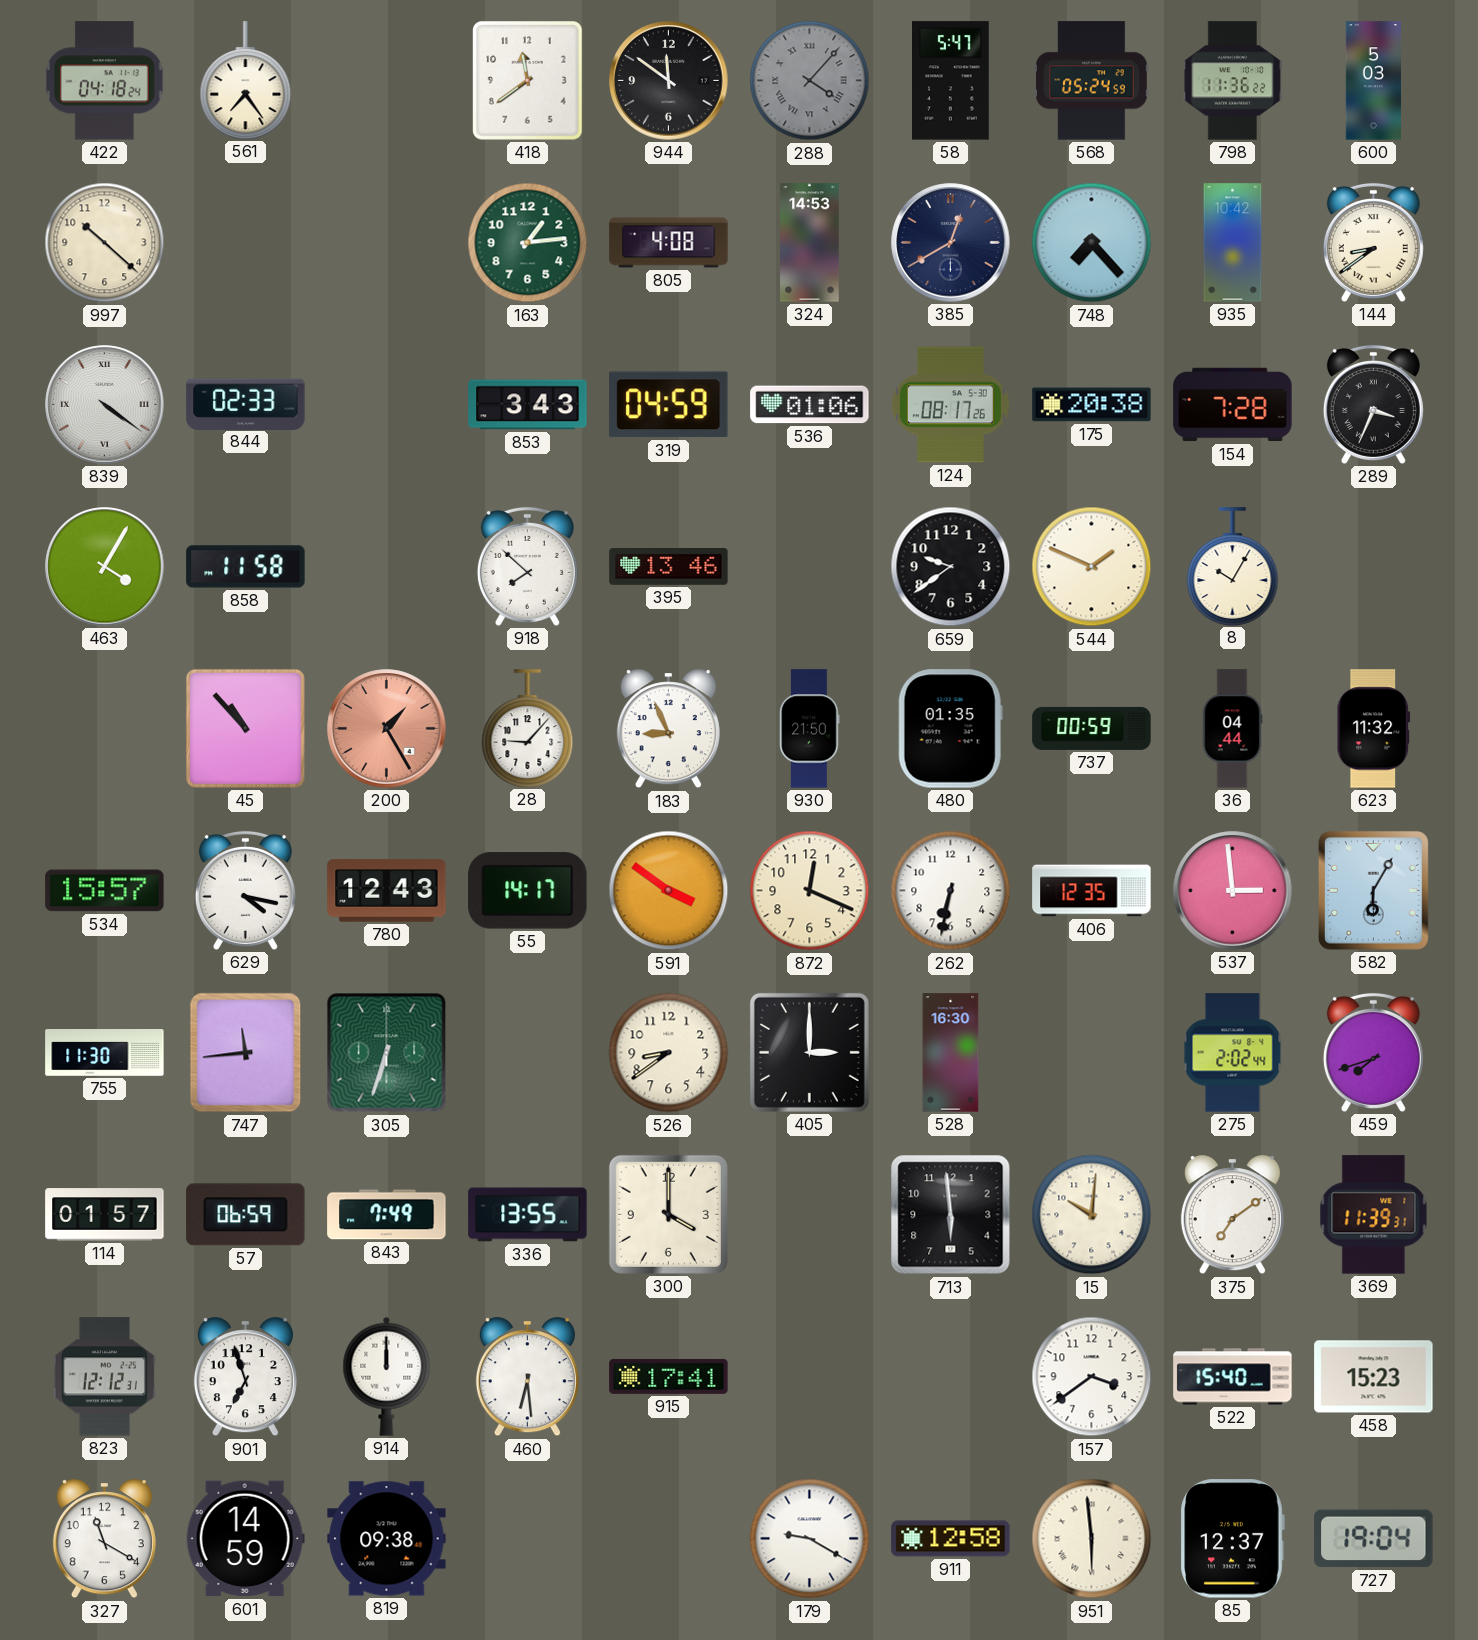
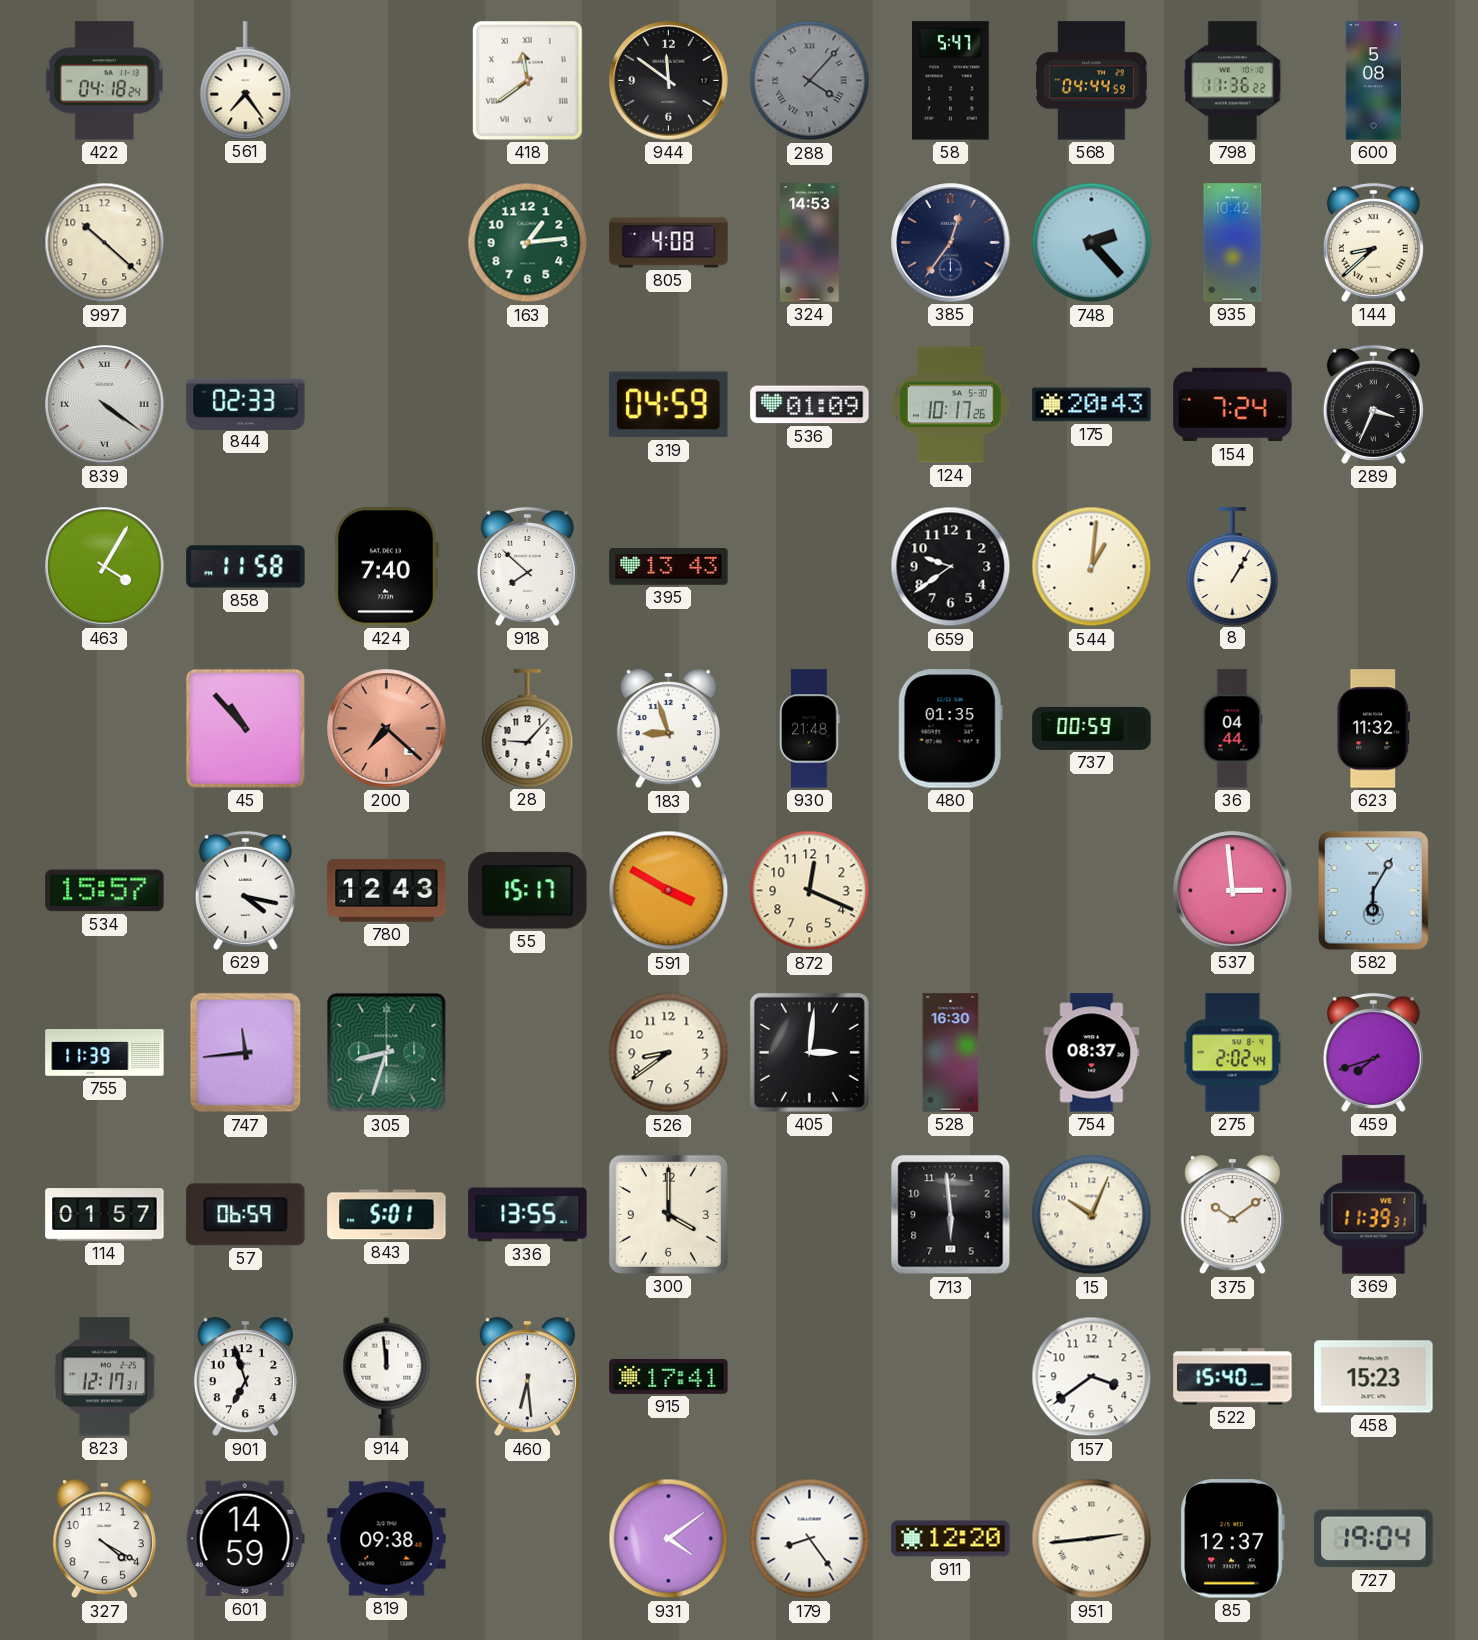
418 numerals: Arabic -> Roman (528, 81)
568: 05:24 -> 04:44 (1092, 81)
600: 5:03 -> 5:08 (1373, 81)
385: 12:40 -> 12:36 (951, 243)
748: 7:23 -> 2:23 (1092, 243)
144: 8:39 -> 8:38 (1373, 242)
853: 3:43 -> none (528, 405)
536: 01:06 -> 01:09 (810, 405)
124: 08:17 -> 10:17 (950, 405)
175: 20:38 -> 20:43 (1092, 405)
154: 7:28 -> 7:24 (1233, 405)
424: none -> 7:40 (386, 567)
395: 13:46 -> 13:43 (669, 567)
544: 1:49 -> 1:01 (1092, 567)
8: 10:05 -> 1:05 (1233, 566)
200: 1:25 -> 7:22 (387, 729)
183: 8:56 -> 8:57 (668, 729)
930: 21:50 -> 21:48 (810, 729)
55: 14:17 -> 15:17 (528, 891)
591: 3:51 -> 3:50 (669, 891)
262: 6:32 -> none (951, 891)
406: 12:35 -> none (1092, 891)
755: 11:30 -> 11:39 (105, 1053)
305: 6:33 -> 8:33 (387, 1053)
405: 3:00 -> 3:01 (809, 1052)
754: none -> 08:37 (1092, 1053)
843: 7:49 -> 5:01 (387, 1215)
15: 10:01 -> 10:04 (1092, 1215)
375: 7:09 -> 10:09 (1232, 1215)
823: 12:12 -> 12:17 (104, 1377)
914: 12:00 -> 11:59 (387, 1376)
327: 11:20 -> 4:20 (104, 1539)
931: none -> 4:09 (669, 1539)
179: 9:20 -> 8:24 (810, 1539)
911: 12:58 -> 12:20 (951, 1539)
951: 5:59 -> 2:44 (1092, 1539)
